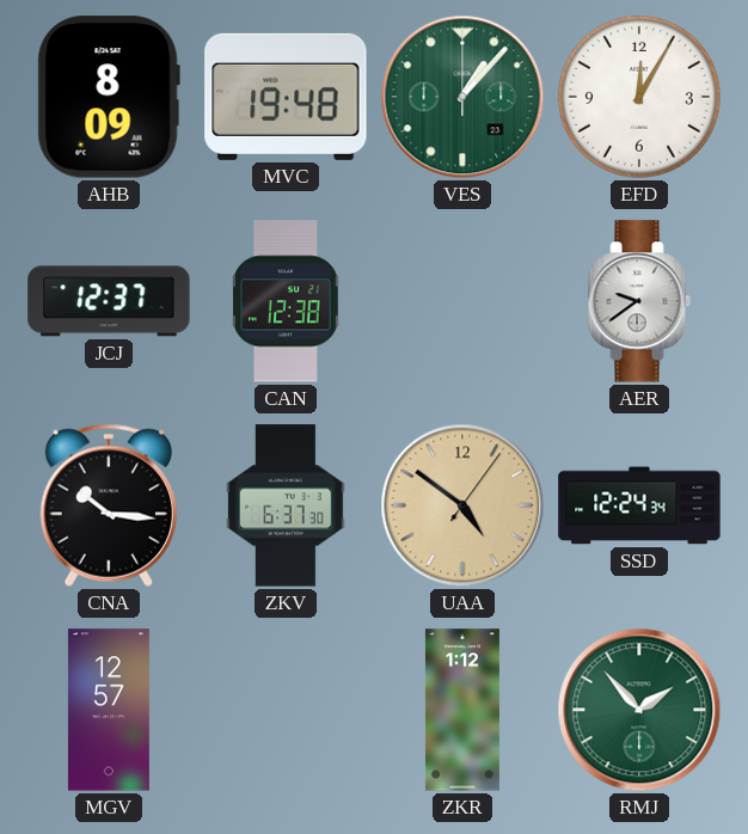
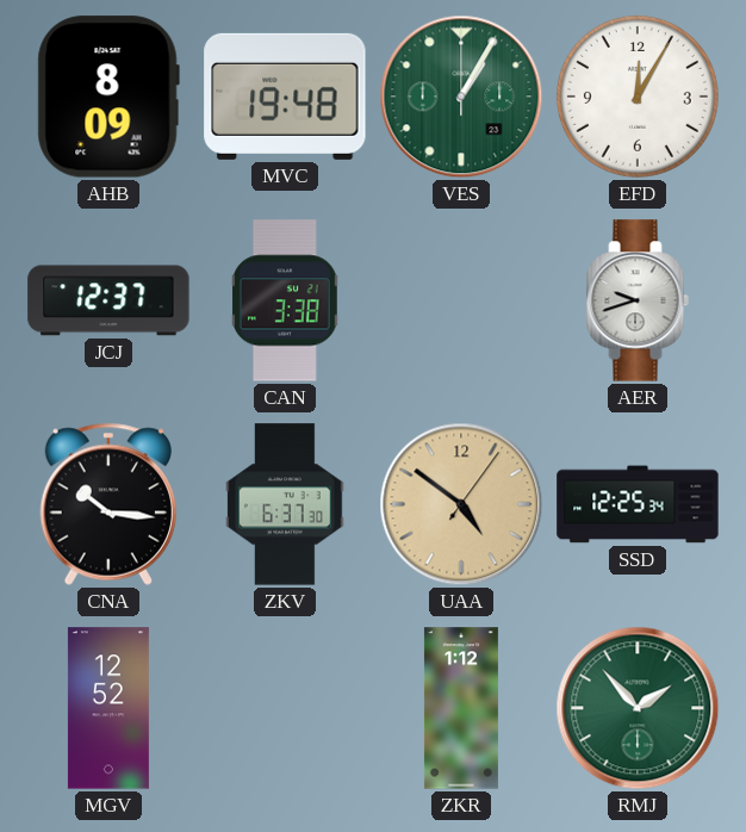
VES: 1:07 -> 1:05 (461, 97)
CAN: 12:38 -> 3:38 (286, 300)
AER: 9:39 -> 9:42 (638, 300)
SSD: 12:24 -> 12:25 (638, 504)
MGV: 12:57 -> 12:52 (108, 708)
